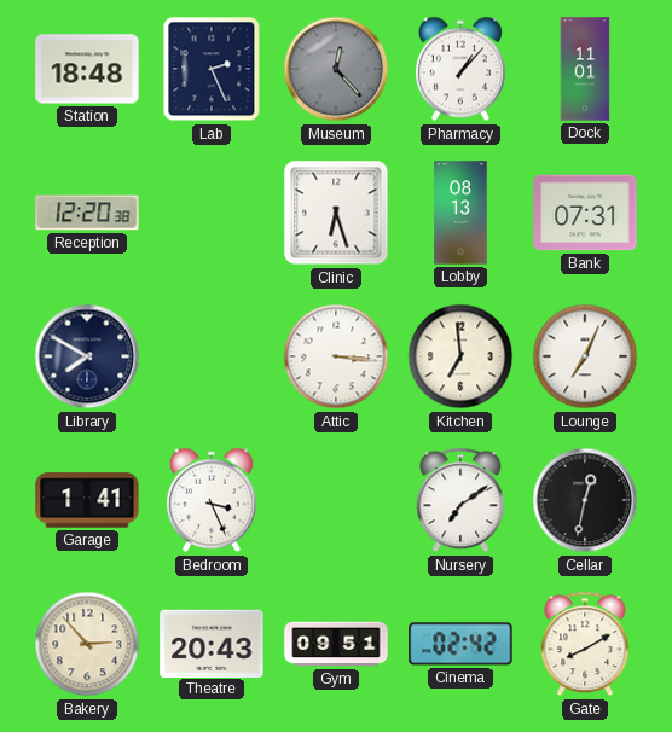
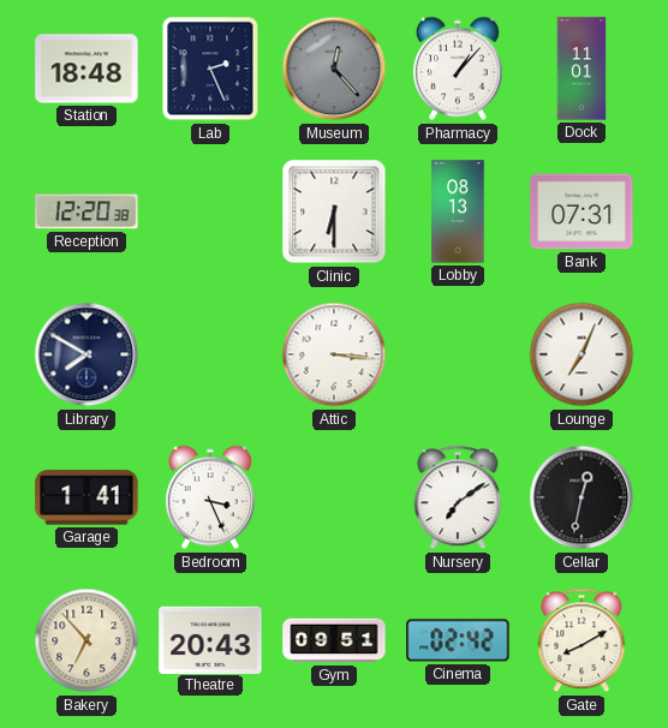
Clinic: 6:27 -> 6:30 (334, 211)
Kitchen: 6:59 -> none (460, 356)
Bakery: 2:53 -> 6:53 (87, 640)
